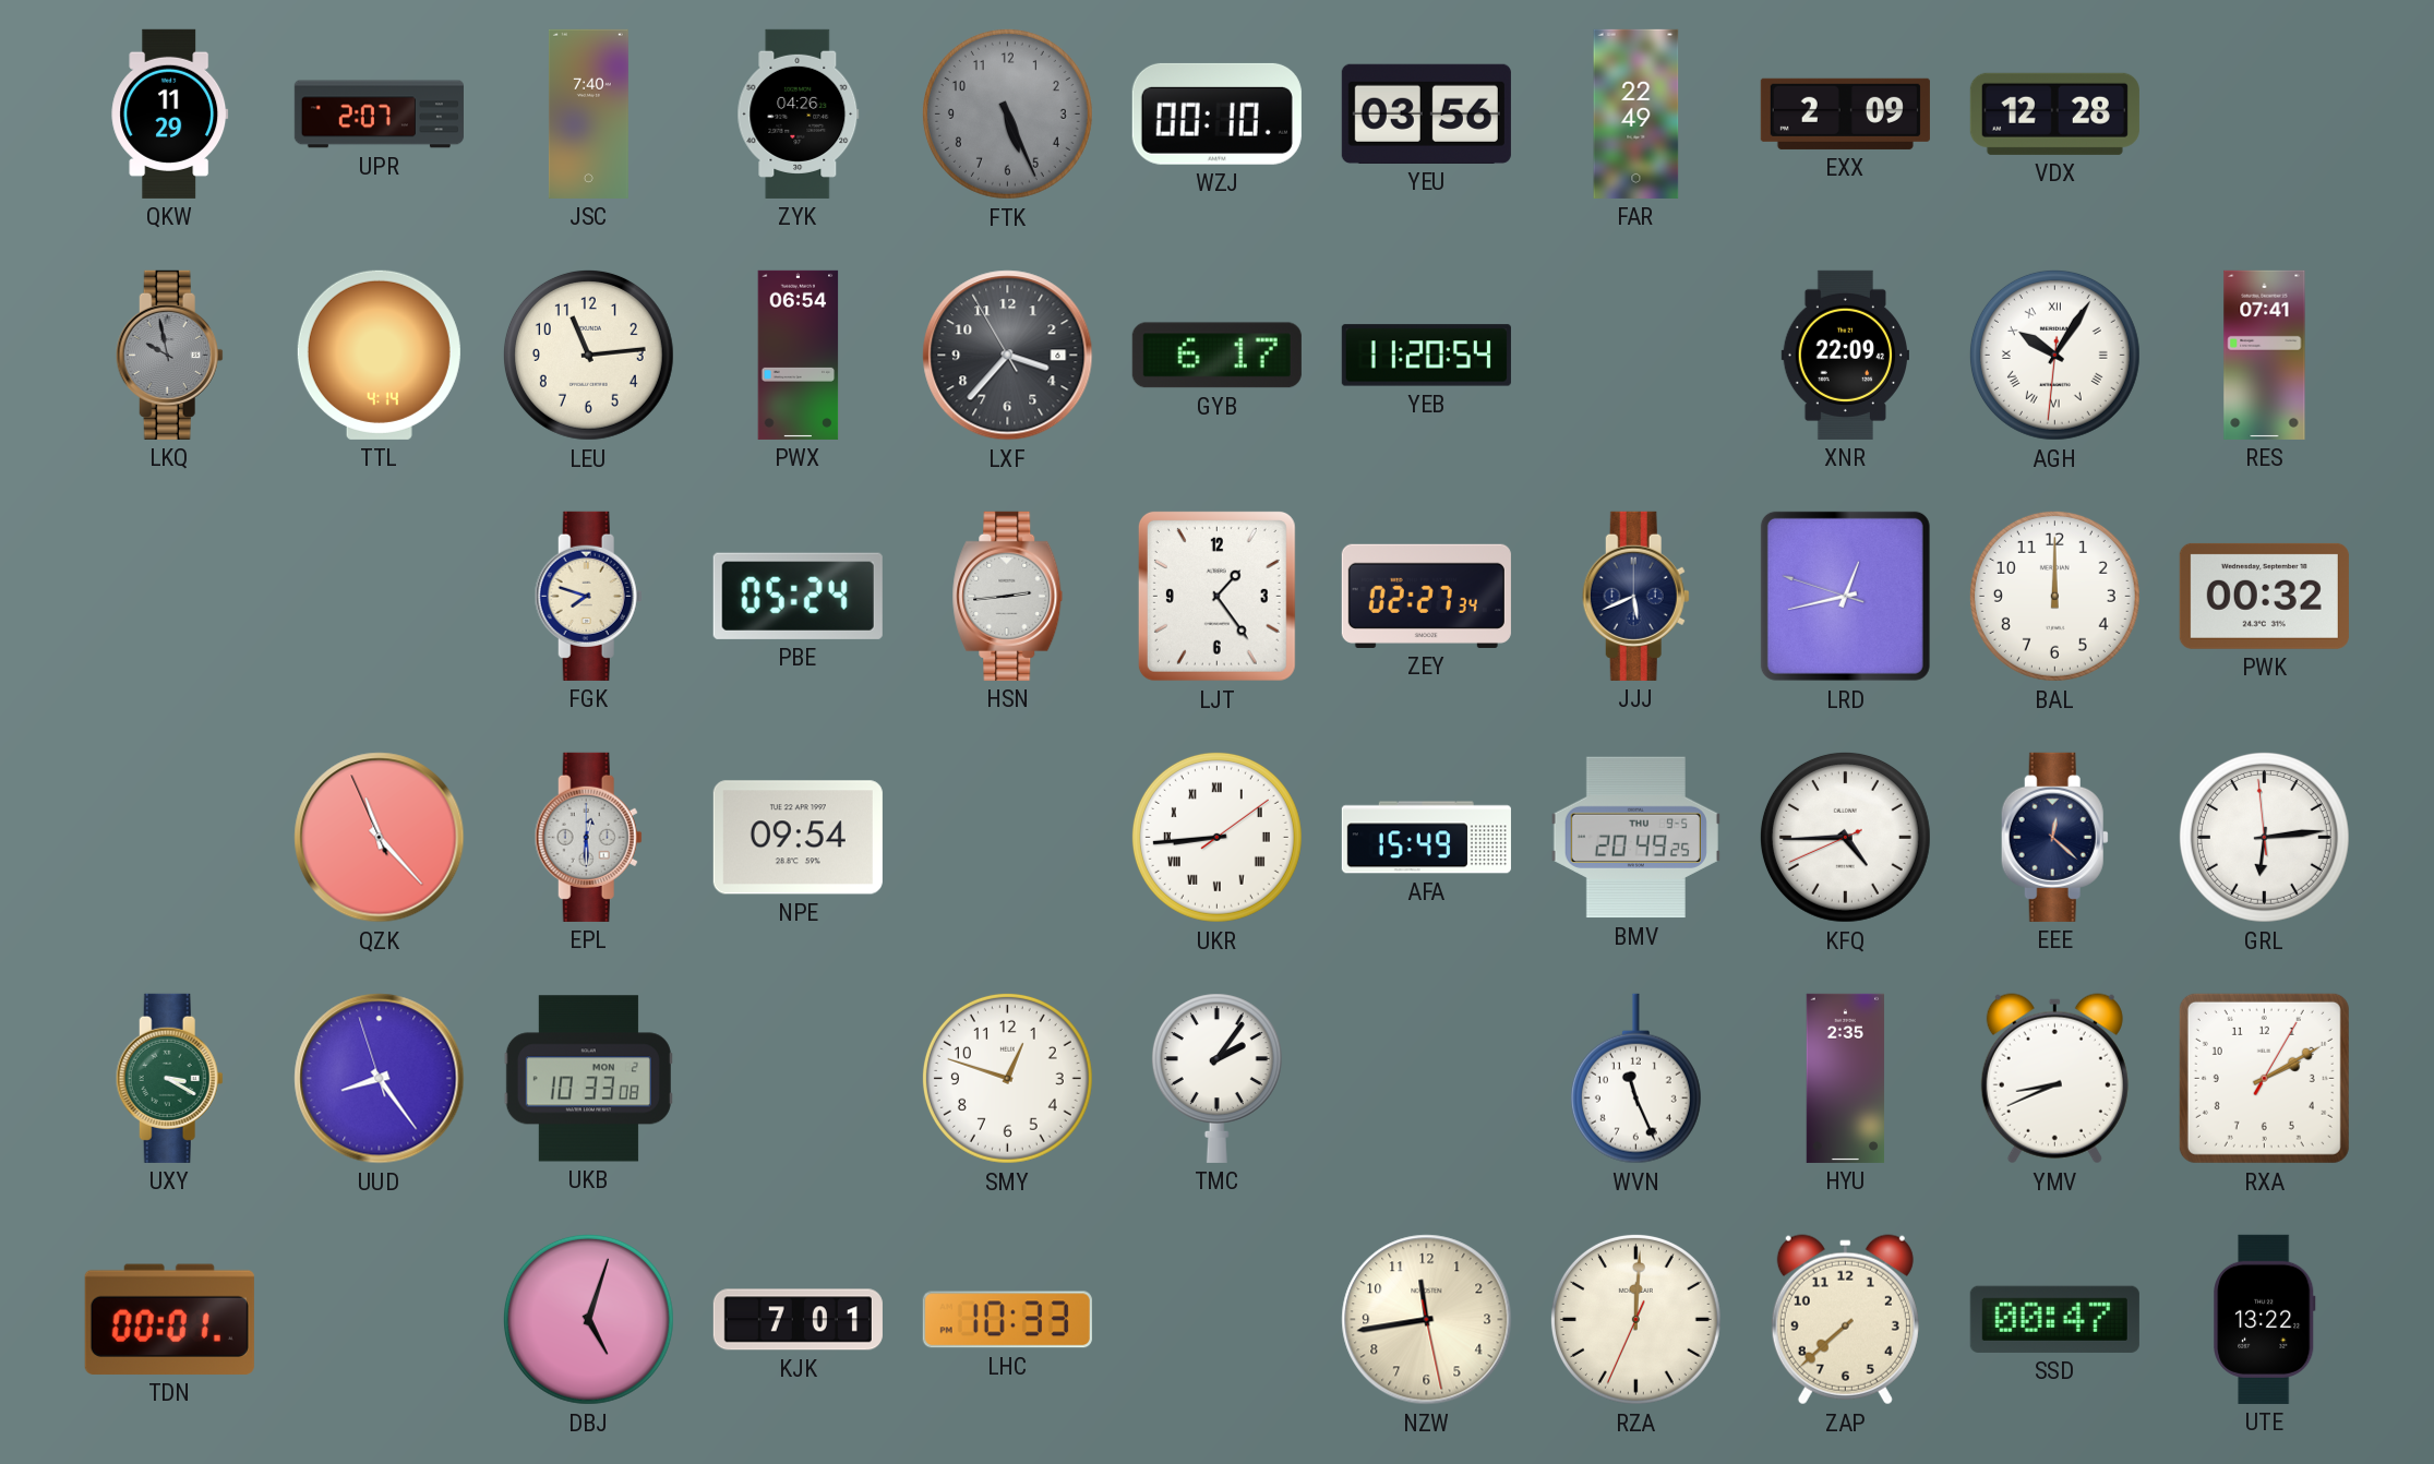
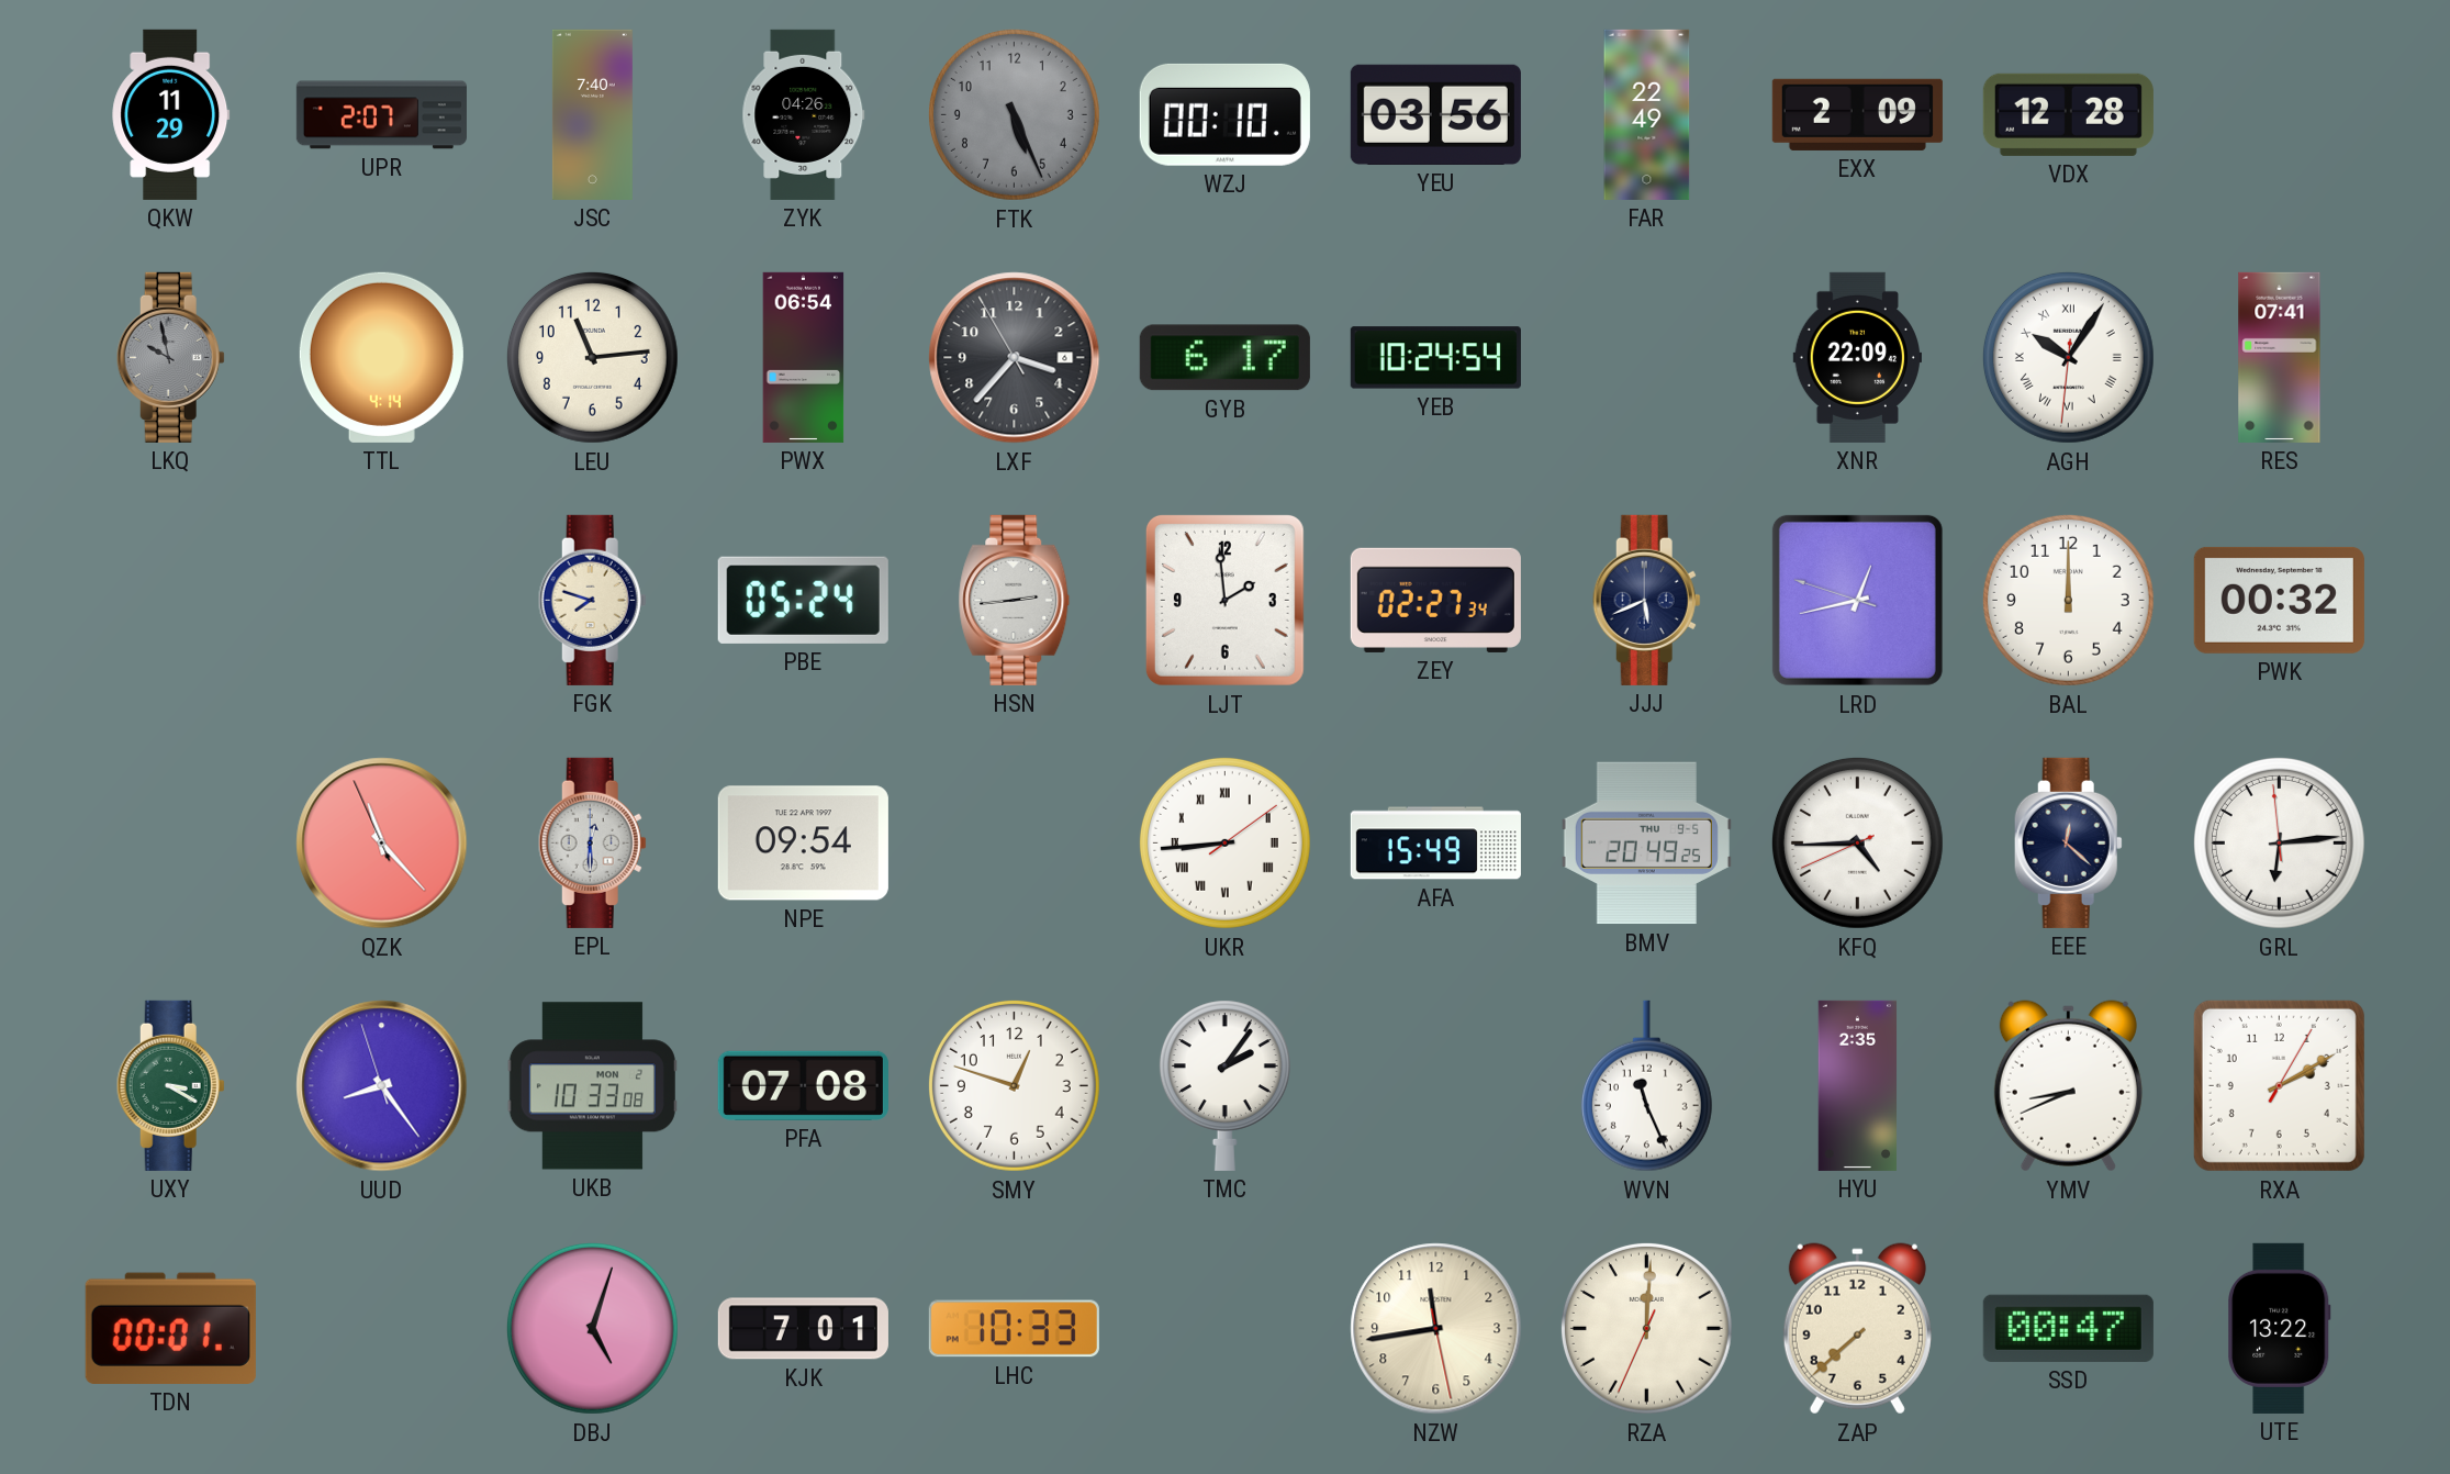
YEB: 11:20 -> 10:24 (1435, 358)
LJT: 1:24 -> 1:59 (1224, 600)
PFA: none -> 07:08 (803, 1085)
